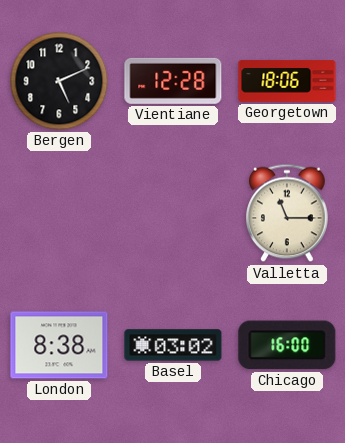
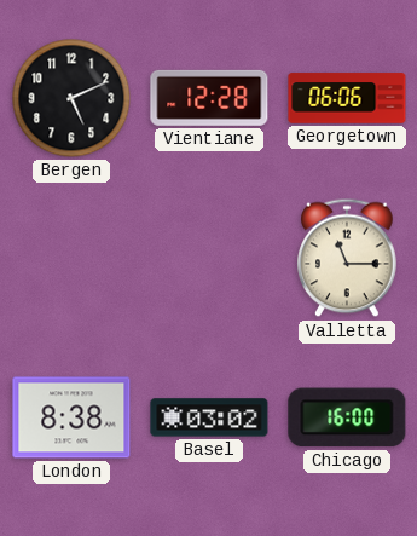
Georgetown: 18:06 -> 06:06 (347, 98)
